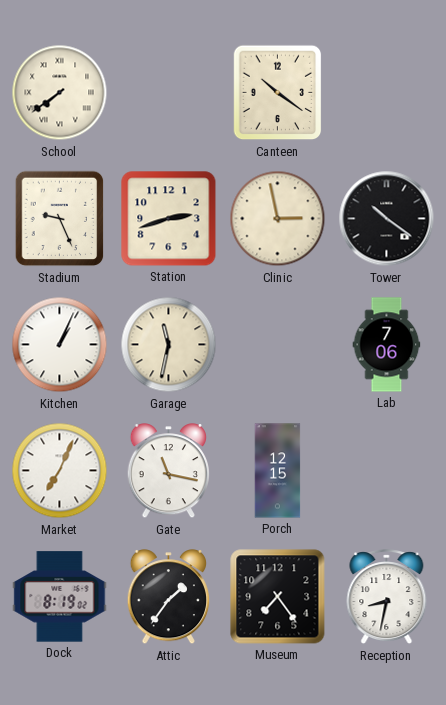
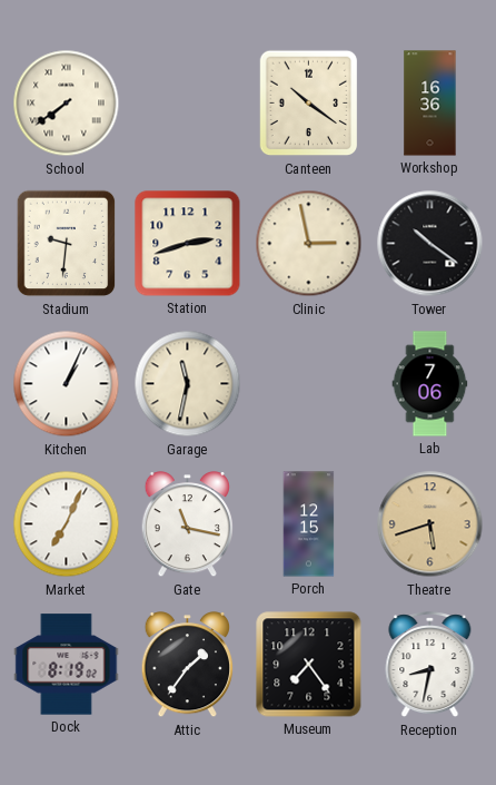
Workshop: none -> 16:36 (430, 104)
Stadium: 9:26 -> 9:31 (67, 244)
Theatre: none -> 5:42 (430, 524)
